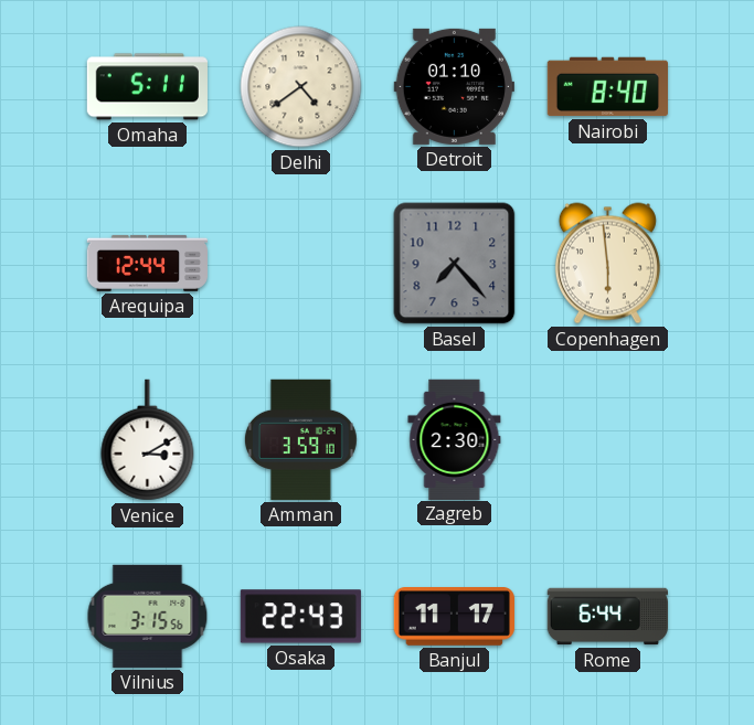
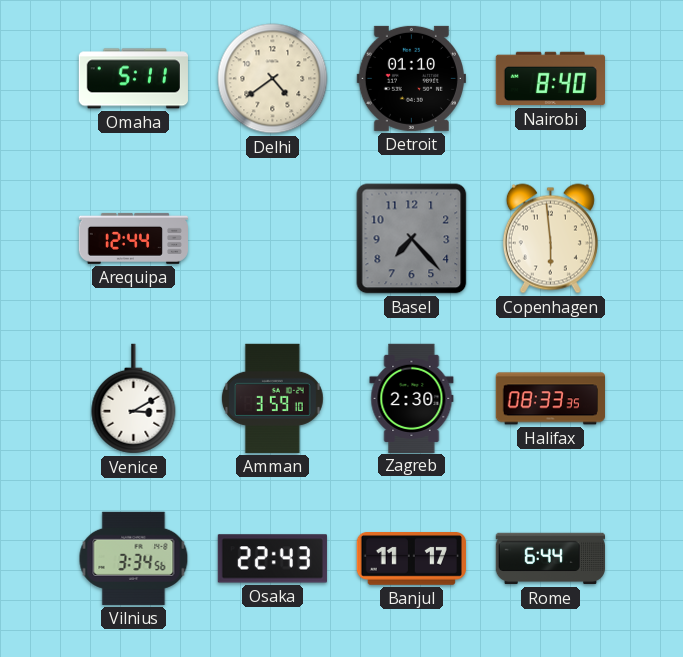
Halifax: none -> 08:33 (550, 399)
Vilnius: 3:15 -> 3:34 (134, 558)
